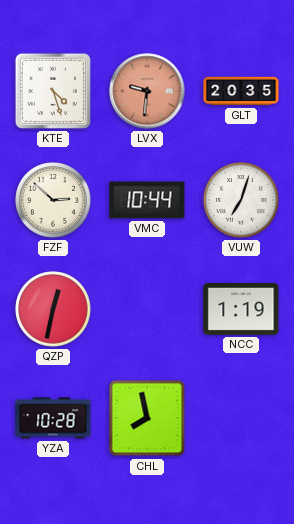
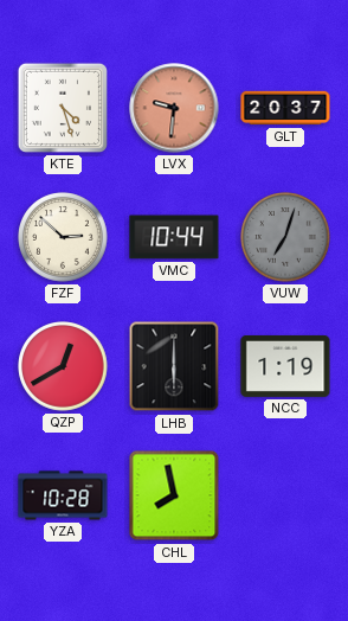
GLT: 20:35 -> 20:37 (285, 108)
VUW dial: white -> grey (285, 237)
QZP: 12:32 -> 12:40 (63, 366)
LHB: none -> 6:00 (174, 366)
